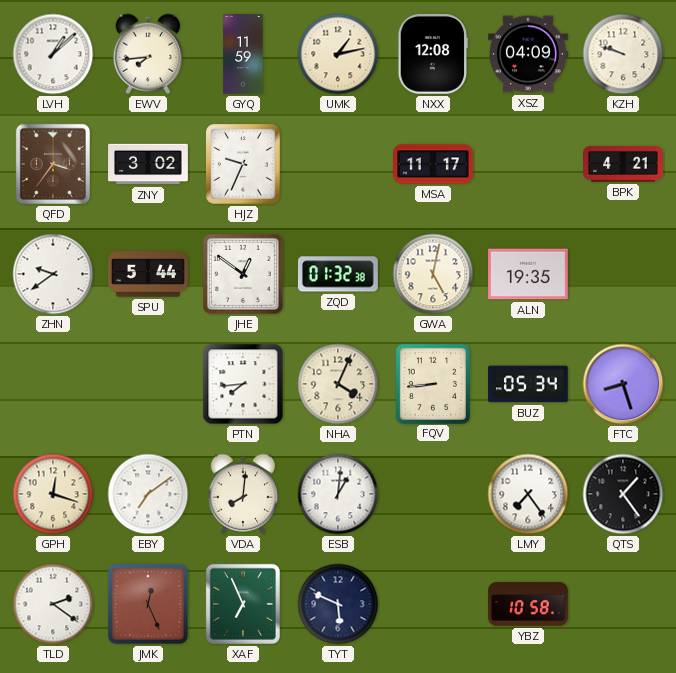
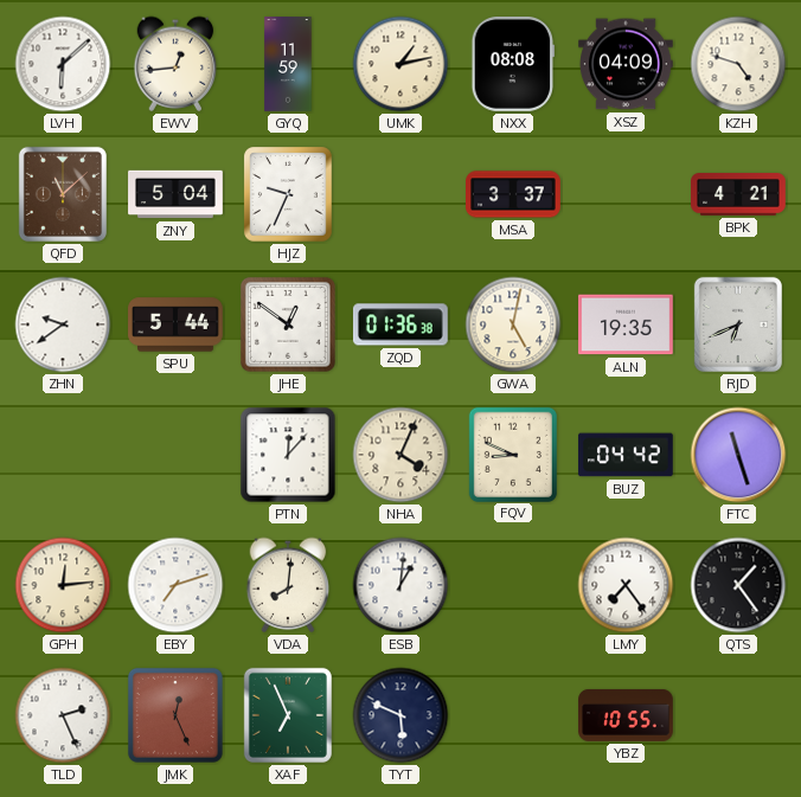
LVH: 1:08 -> 6:08 (63, 64)
EWV: 7:44 -> 12:44 (175, 64)
NXX: 12:08 -> 08:08 (512, 65)
KZH: 9:48 -> 4:48 (738, 64)
QFD: 3:36 -> 11:08 (63, 194)
ZNY: 3:02 -> 5:04 (175, 194)
MSA: 11:17 -> 3:37 (514, 194)
ZQD: 01:32 -> 01:36 (400, 324)
RJD: none -> 6:41 (738, 324)
PTN: 7:44 -> 12:07 (288, 455)
FQV: 8:44 -> 8:49 (512, 454)
BUZ: 05:34 -> 04:42 (627, 455)
FTC: 8:27 -> 11:27 (738, 455)
GPH: 12:18 -> 12:14 (63, 585)
EBY: 7:09 -> 7:12 (175, 585)
TLD: 2:21 -> 2:26 (63, 715)
YBZ: 10:58 -> 10:55 (626, 715)
